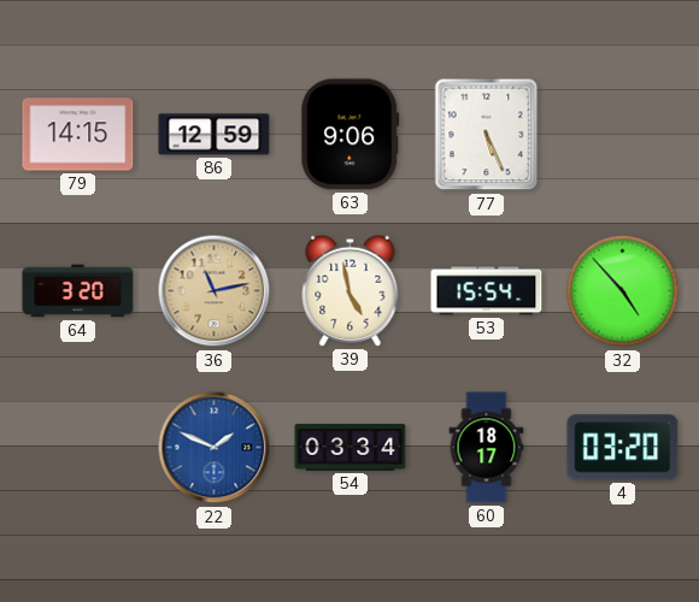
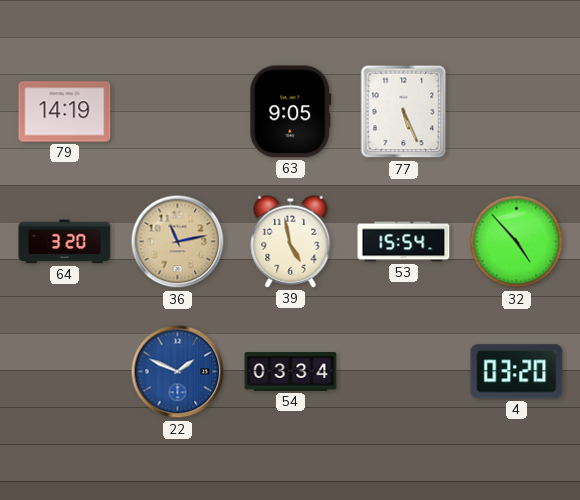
79: 14:15 -> 14:19 (65, 112)
86: 12:59 -> none (215, 135)
63: 9:06 -> 9:05 (291, 112)
60: 18:17 -> none (487, 448)
